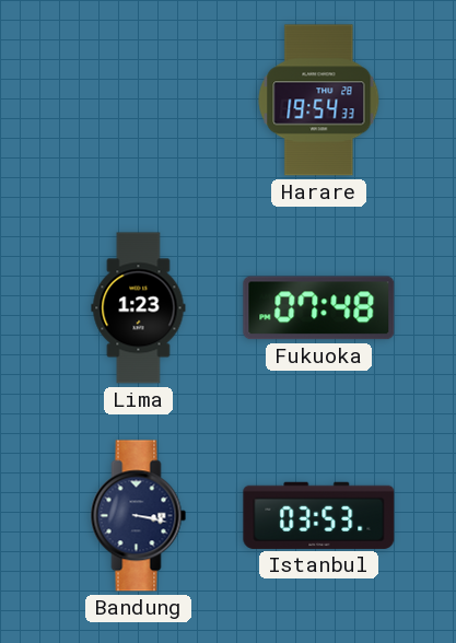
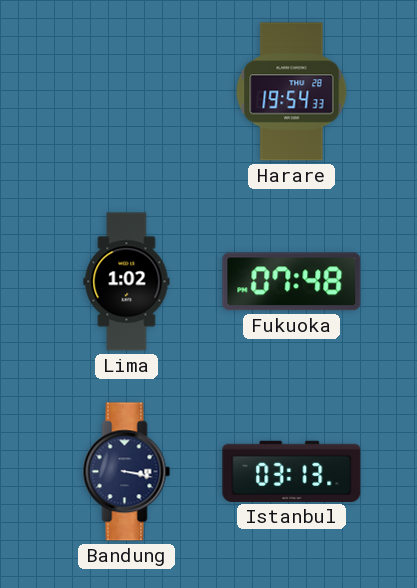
Lima: 1:23 -> 1:02 (127, 282)
Istanbul: 03:53 -> 03:13 (292, 471)
